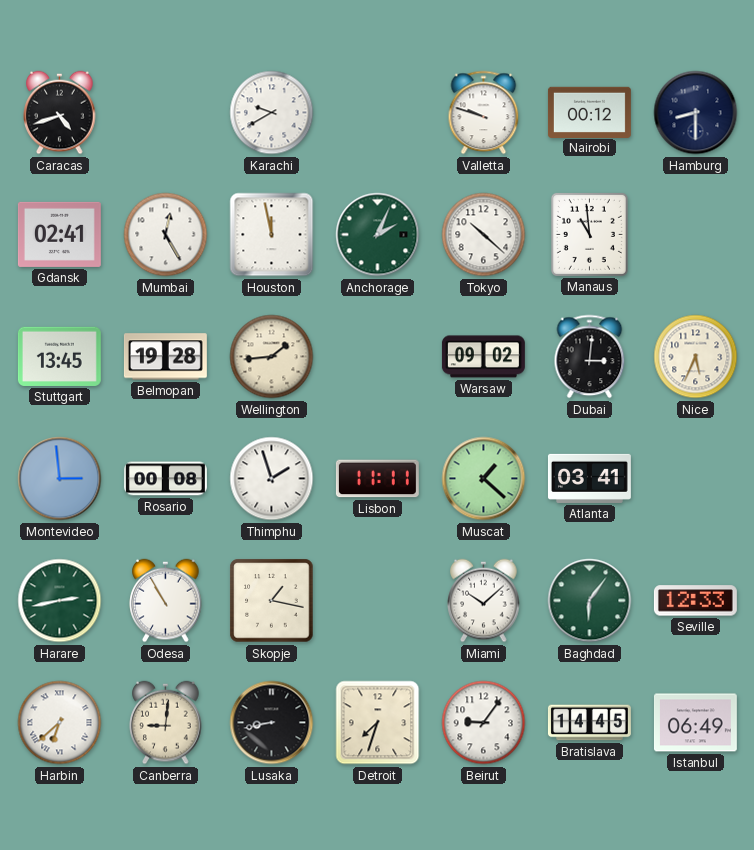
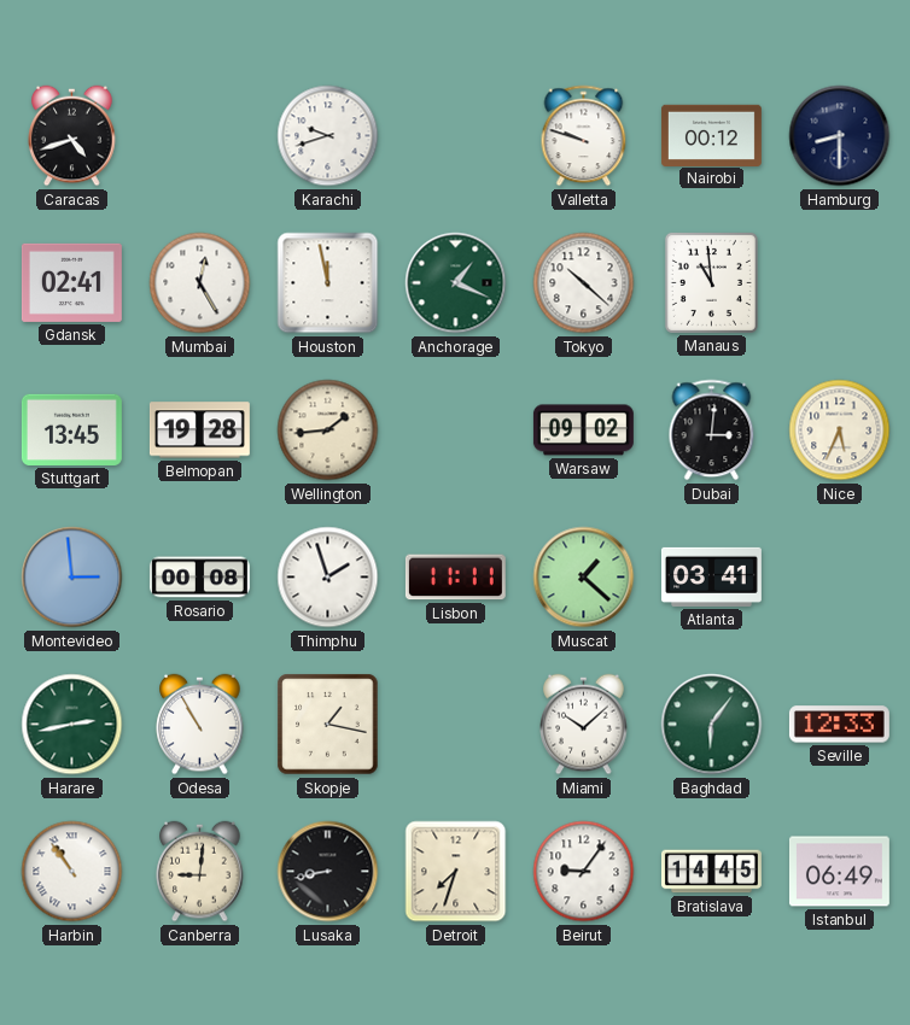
Karachi: 9:40 -> 9:42 (328, 136)
Anchorage: 2:04 -> 1:19 (456, 283)
Harbin: 6:38 -> 10:54 (72, 872)
